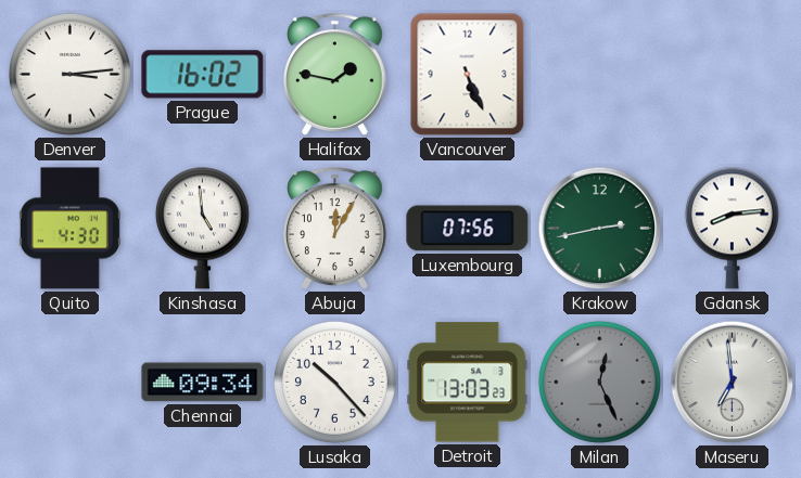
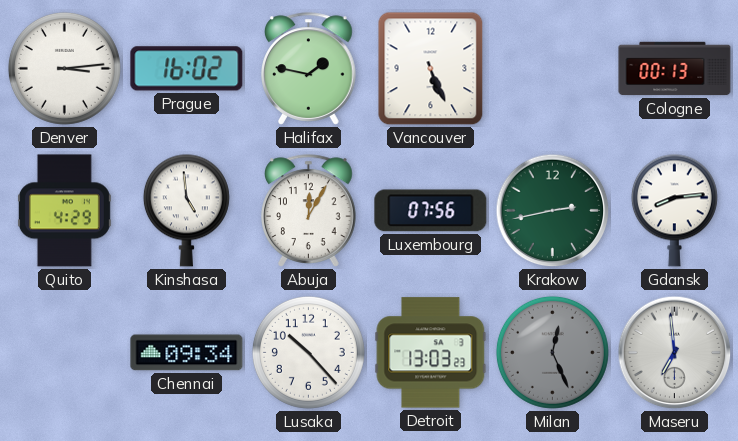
Cologne: none -> 00:13 (675, 69)
Quito: 4:30 -> 4:29 (64, 211)
